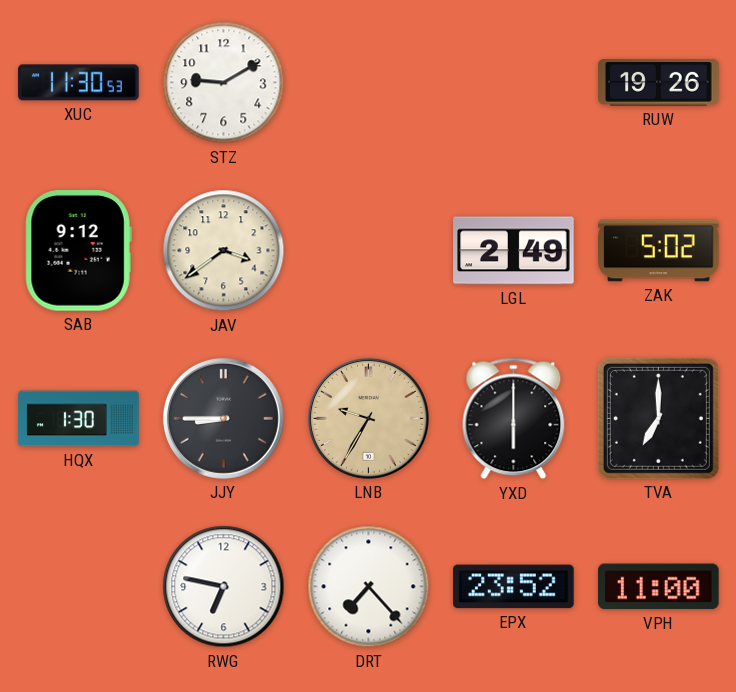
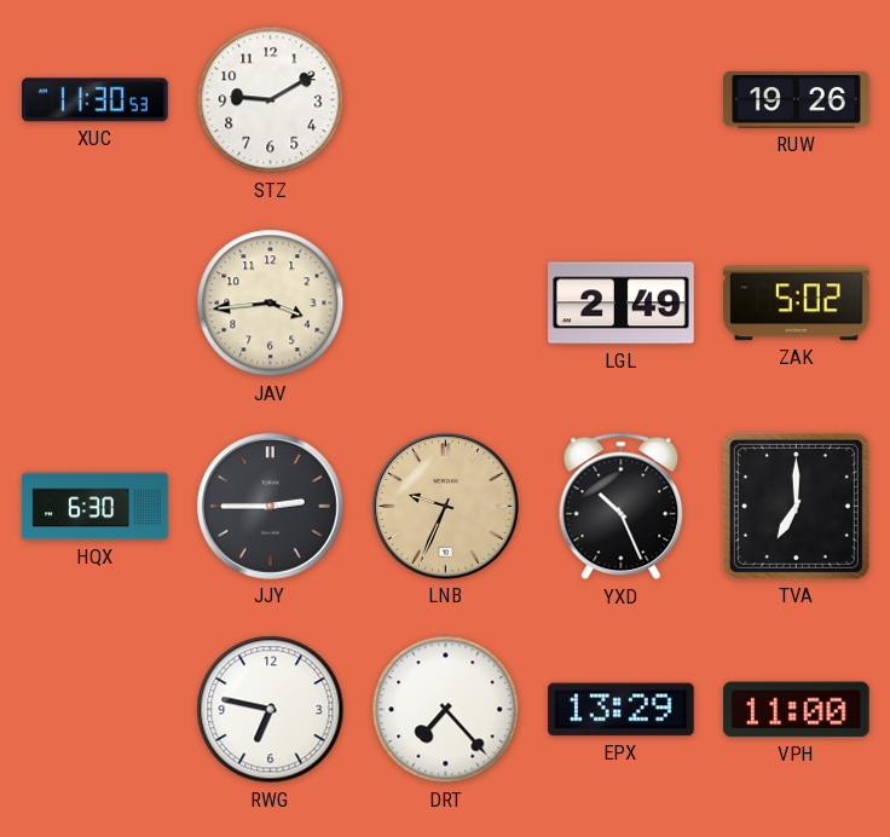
SAB: 9:12 -> none (78, 251)
JAV: 3:39 -> 3:44 (271, 304)
HQX: 1:30 -> 6:30 (96, 507)
JJY: 8:45 -> 2:45 (270, 506)
LNB: 9:35 -> 9:34 (445, 506)
YXD: 6:00 -> 10:26 (622, 507)
EPX: 23:52 -> 13:29 (622, 710)
